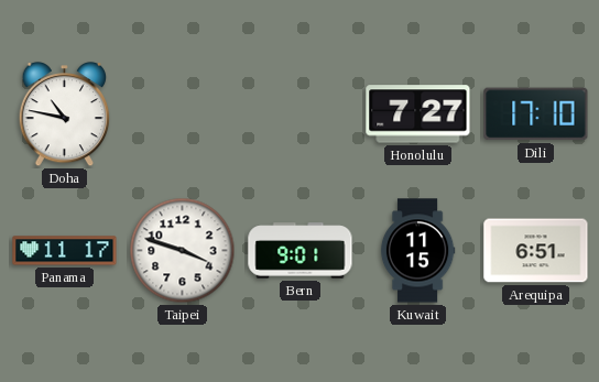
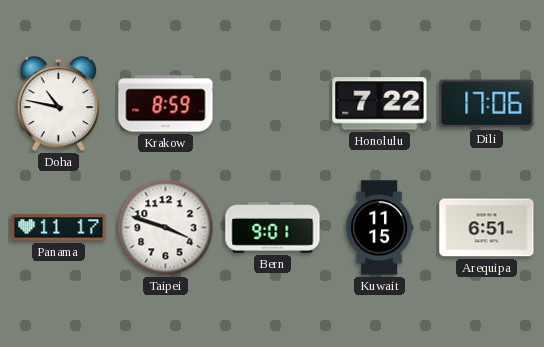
Krakow: none -> 8:59 (166, 104)
Honolulu: 7:27 -> 7:22 (380, 104)
Dili: 17:10 -> 17:06 (487, 104)
